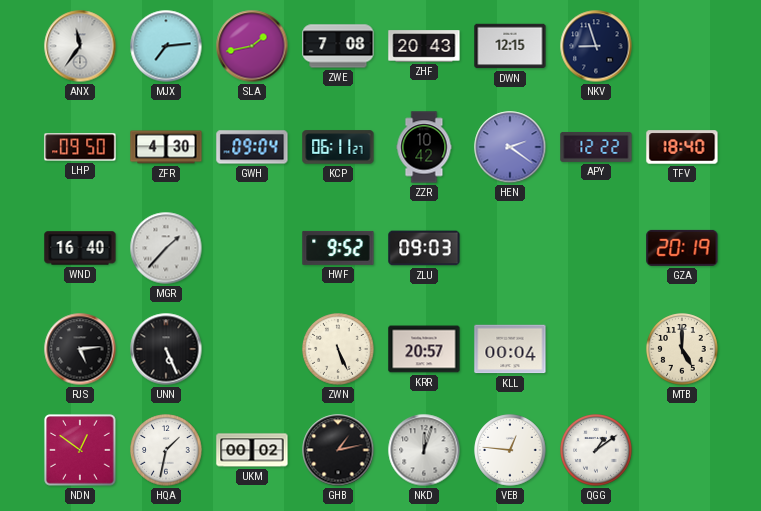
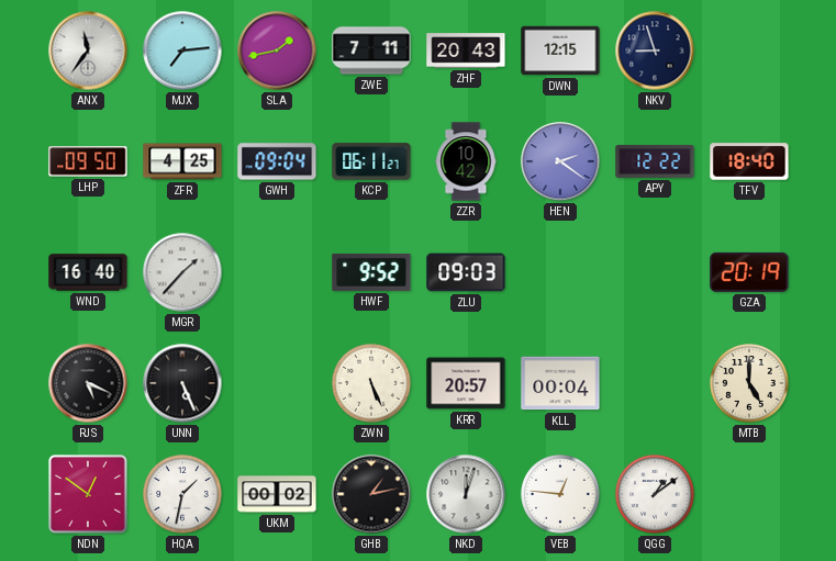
ZWE: 7:08 -> 7:11 (371, 51)
ZFR: 4:30 -> 4:25 (182, 161)
RJS: 5:14 -> 5:19 (88, 383)
